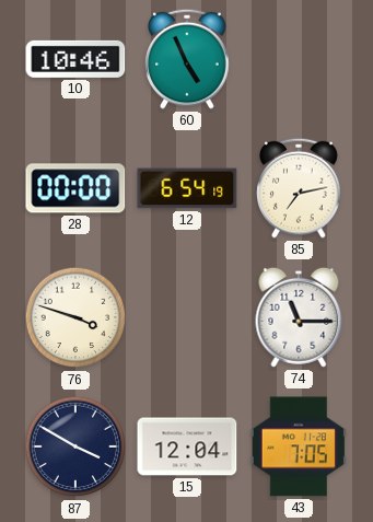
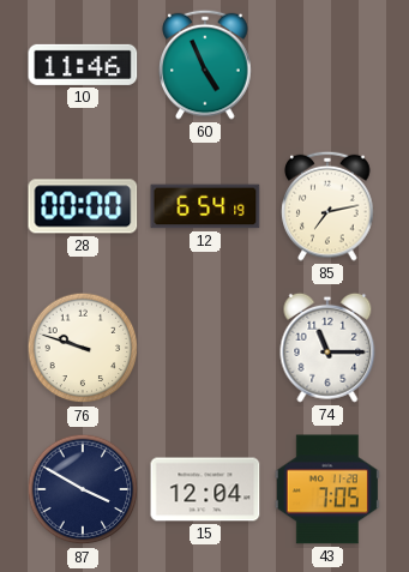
10: 10:46 -> 11:46 (83, 65)
76: 3:48 -> 9:48 (83, 348)
